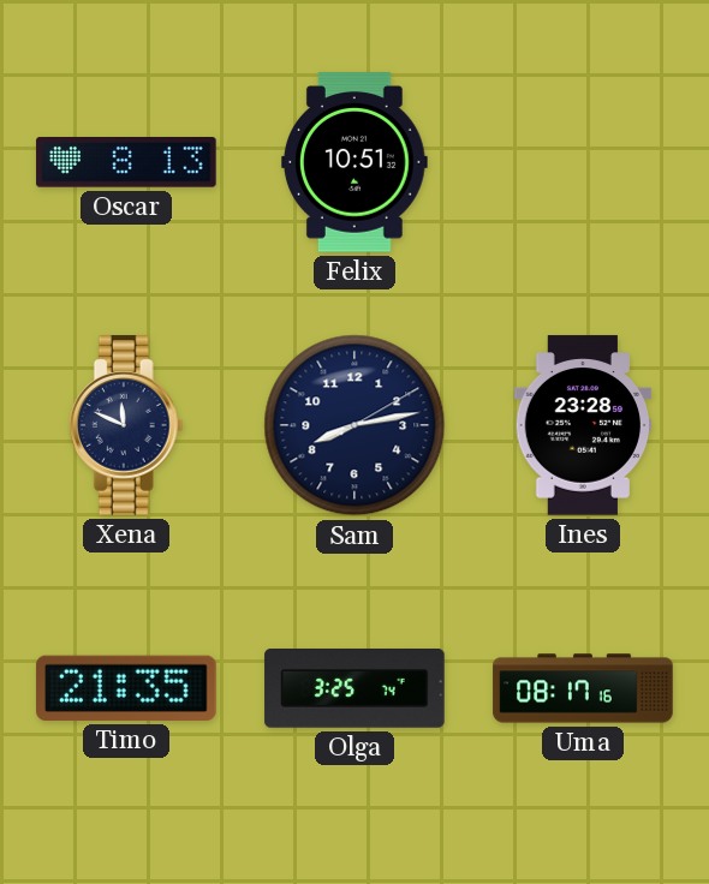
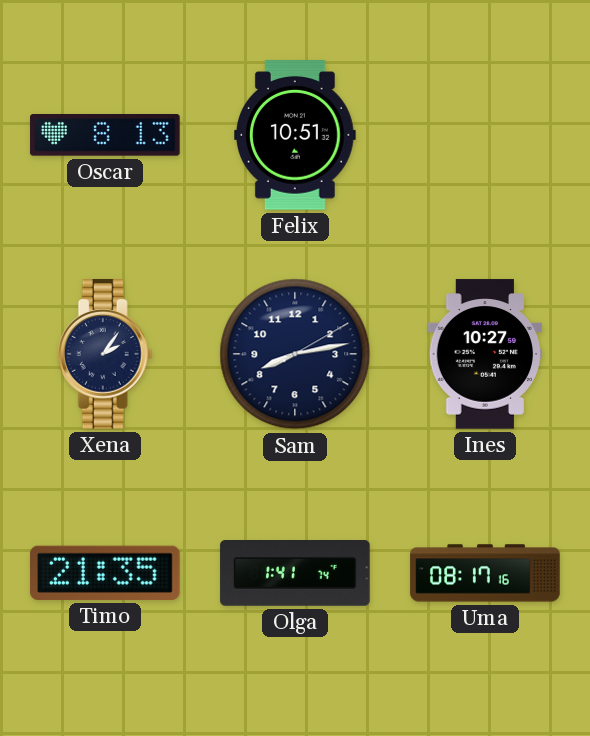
Xena: 11:49 -> 2:06 (105, 354)
Ines: 23:28 -> 10:27 (485, 354)
Olga: 3:25 -> 1:41 (295, 574)
